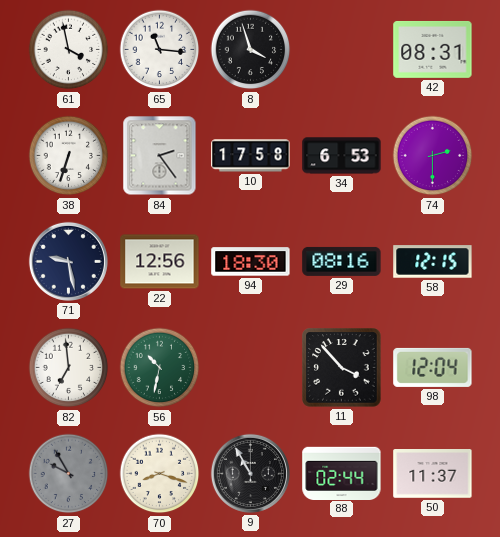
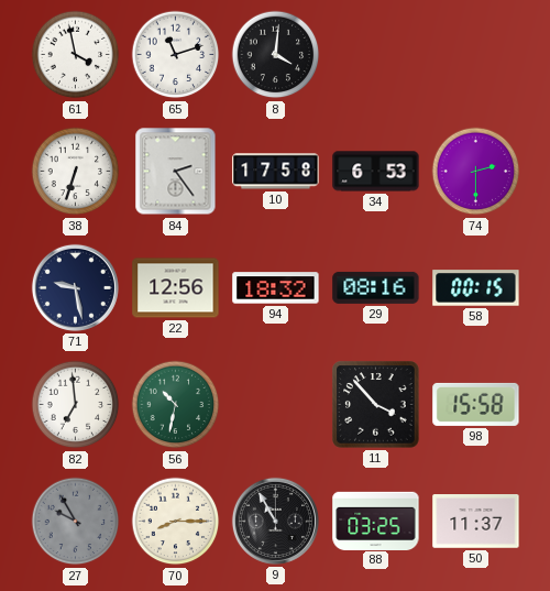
65: 11:16 -> 11:12 (176, 55)
8: 3:57 -> 4:01 (276, 55)
42: 08:31 -> none (433, 49)
94: 18:30 -> 18:32 (276, 288)
58: 12:15 -> 00:15 (476, 288)
98: 12:04 -> 15:58 (476, 404)
70: 8:18 -> 8:15 (176, 522)
88: 02:44 -> 03:25 (376, 521)
